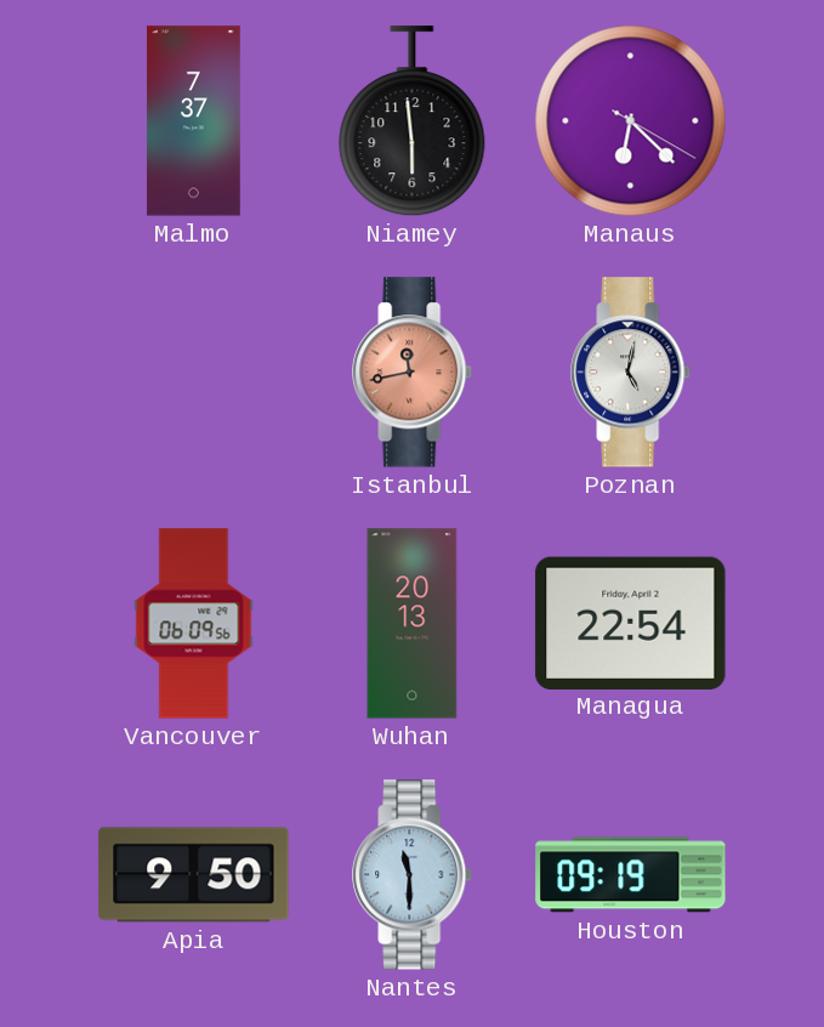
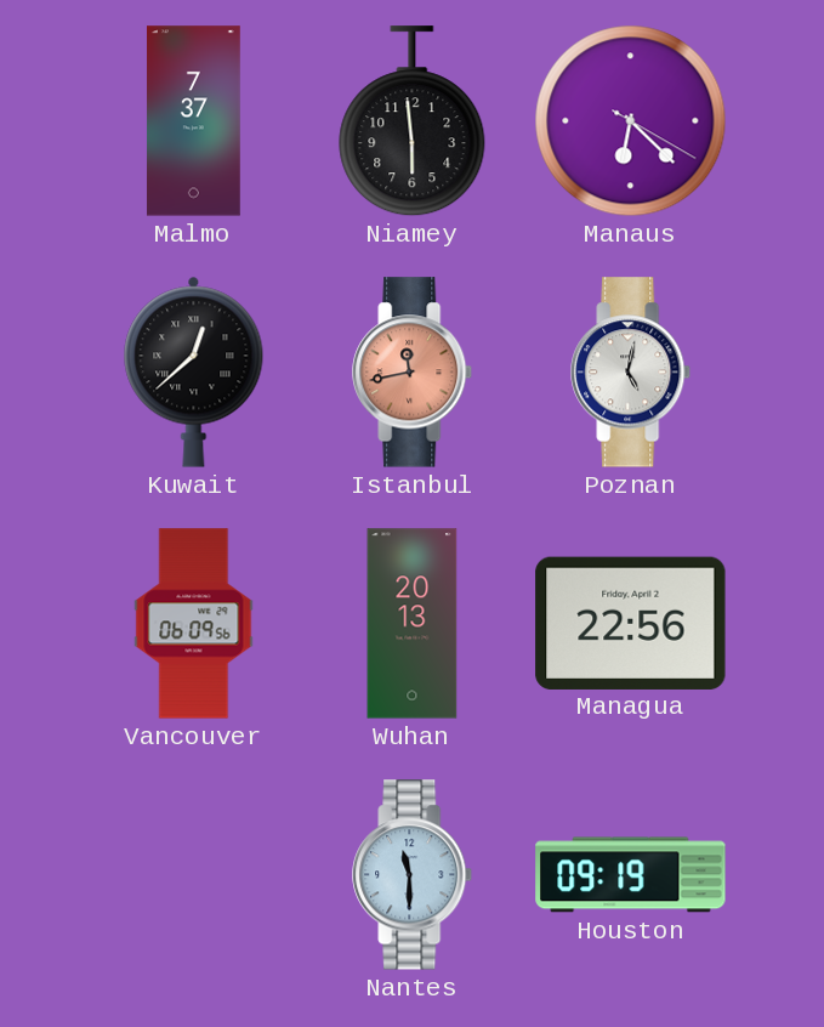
Kuwait: none -> 12:38 (194, 371)
Managua: 22:54 -> 22:56 (631, 623)
Apia: 9:50 -> none (194, 875)
